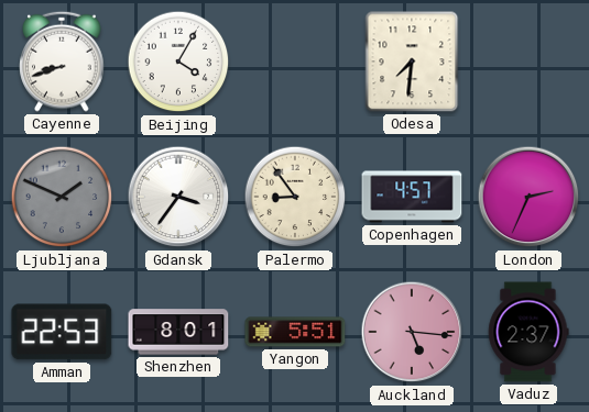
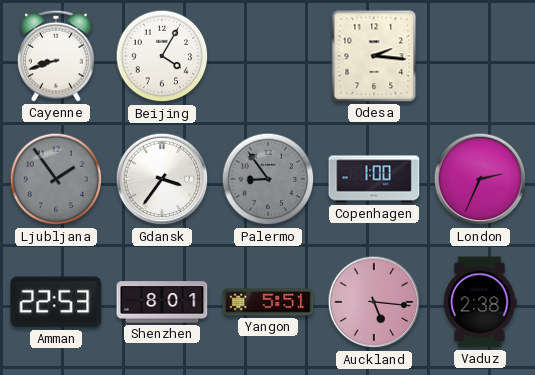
Odesa: 7:31 -> 2:16 (374, 56)
Ljubljana: 1:49 -> 1:54 (56, 179)
Palermo dial: cream -> grey (268, 179)
Copenhagen: 4:57 -> 1:00 (374, 179)
Vaduz: 2:37 -> 2:38 (480, 302)
